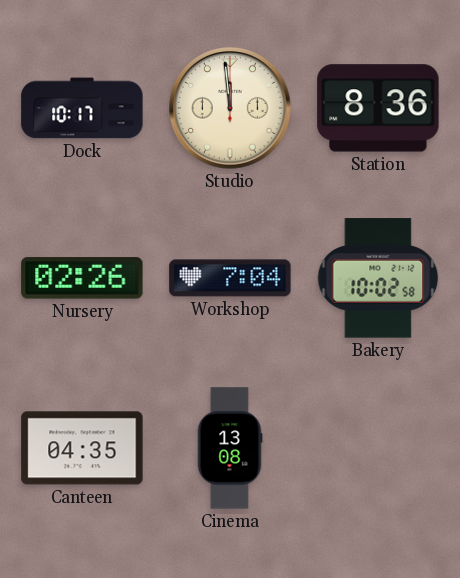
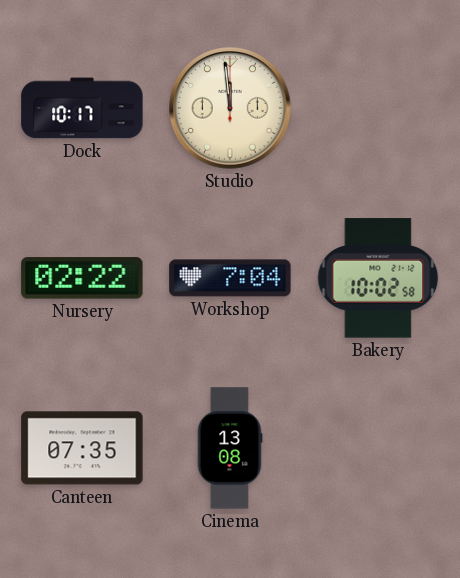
Station: 8:36 -> none (378, 108)
Nursery: 02:26 -> 02:22 (82, 278)
Canteen: 04:35 -> 07:35 (82, 448)
